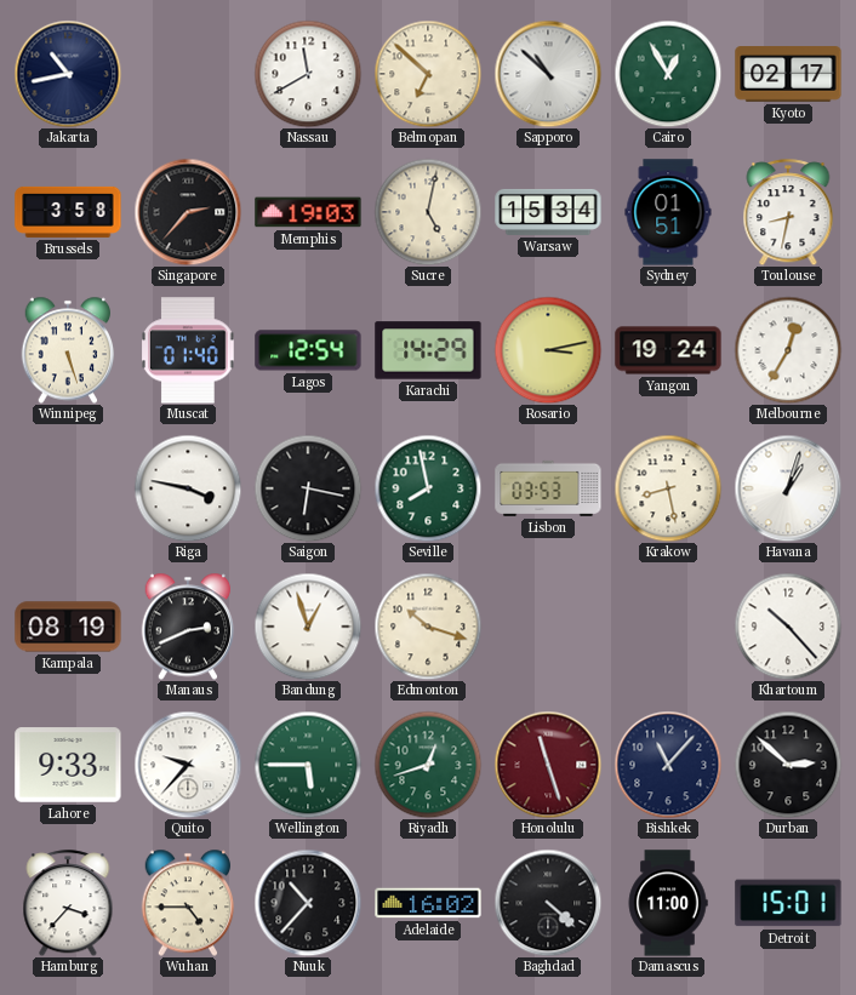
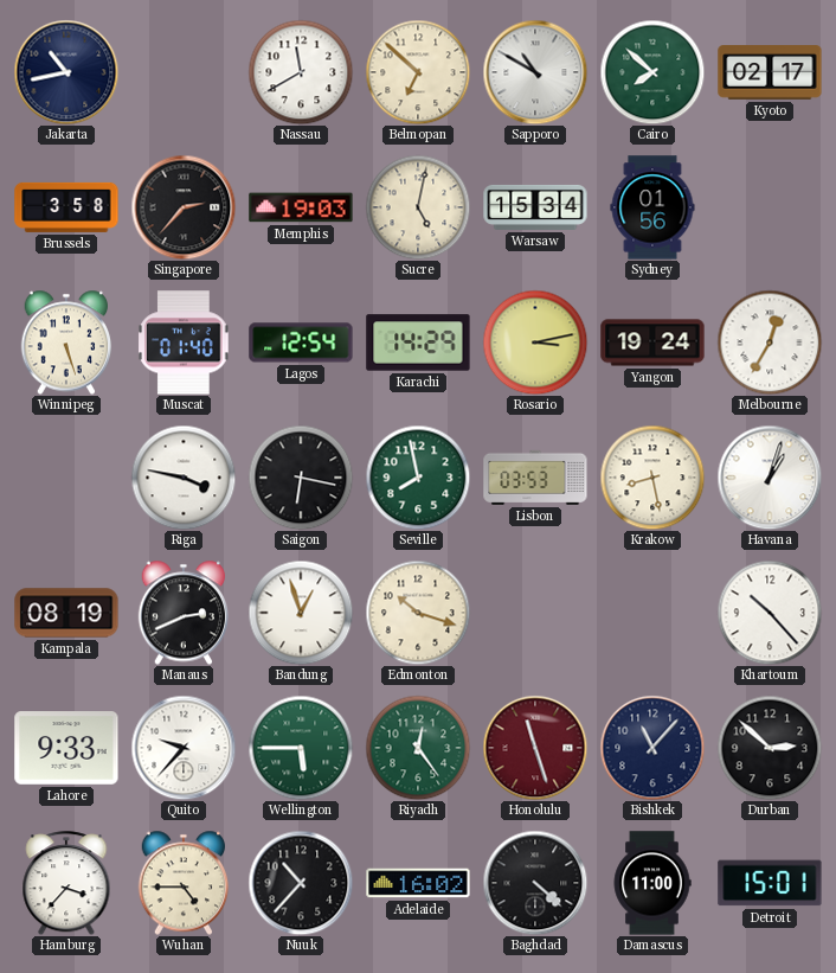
Sapporo: 10:52 -> 10:50 (535, 72)
Cairo: 12:55 -> 7:52 (652, 72)
Sydney: 01:51 -> 01:56 (652, 207)
Toulouse: 8:32 -> none (788, 212)
Riyadh: 12:42 -> 12:24 (418, 748)
